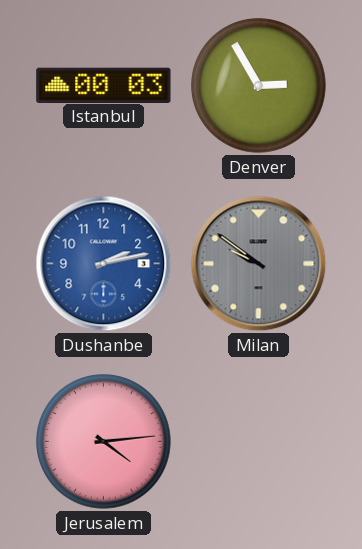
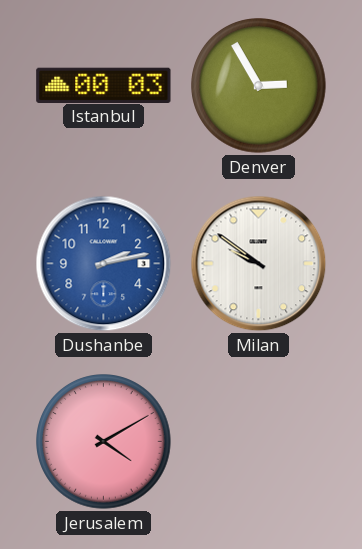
Milan dial: grey -> white (259, 264)
Jerusalem: 4:14 -> 4:10 (104, 442)
